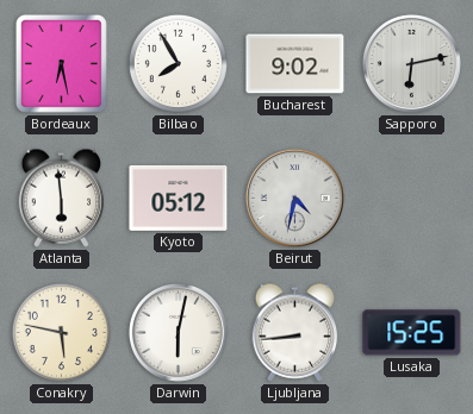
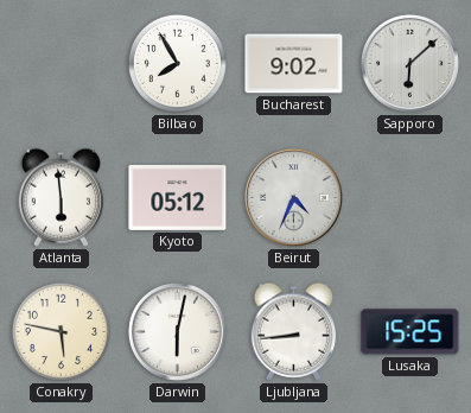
Bordeaux: 6:28 -> none (61, 63)
Sapporo: 6:13 -> 6:08 (409, 63)
Beirut: 4:32 -> 4:34 (293, 197)
